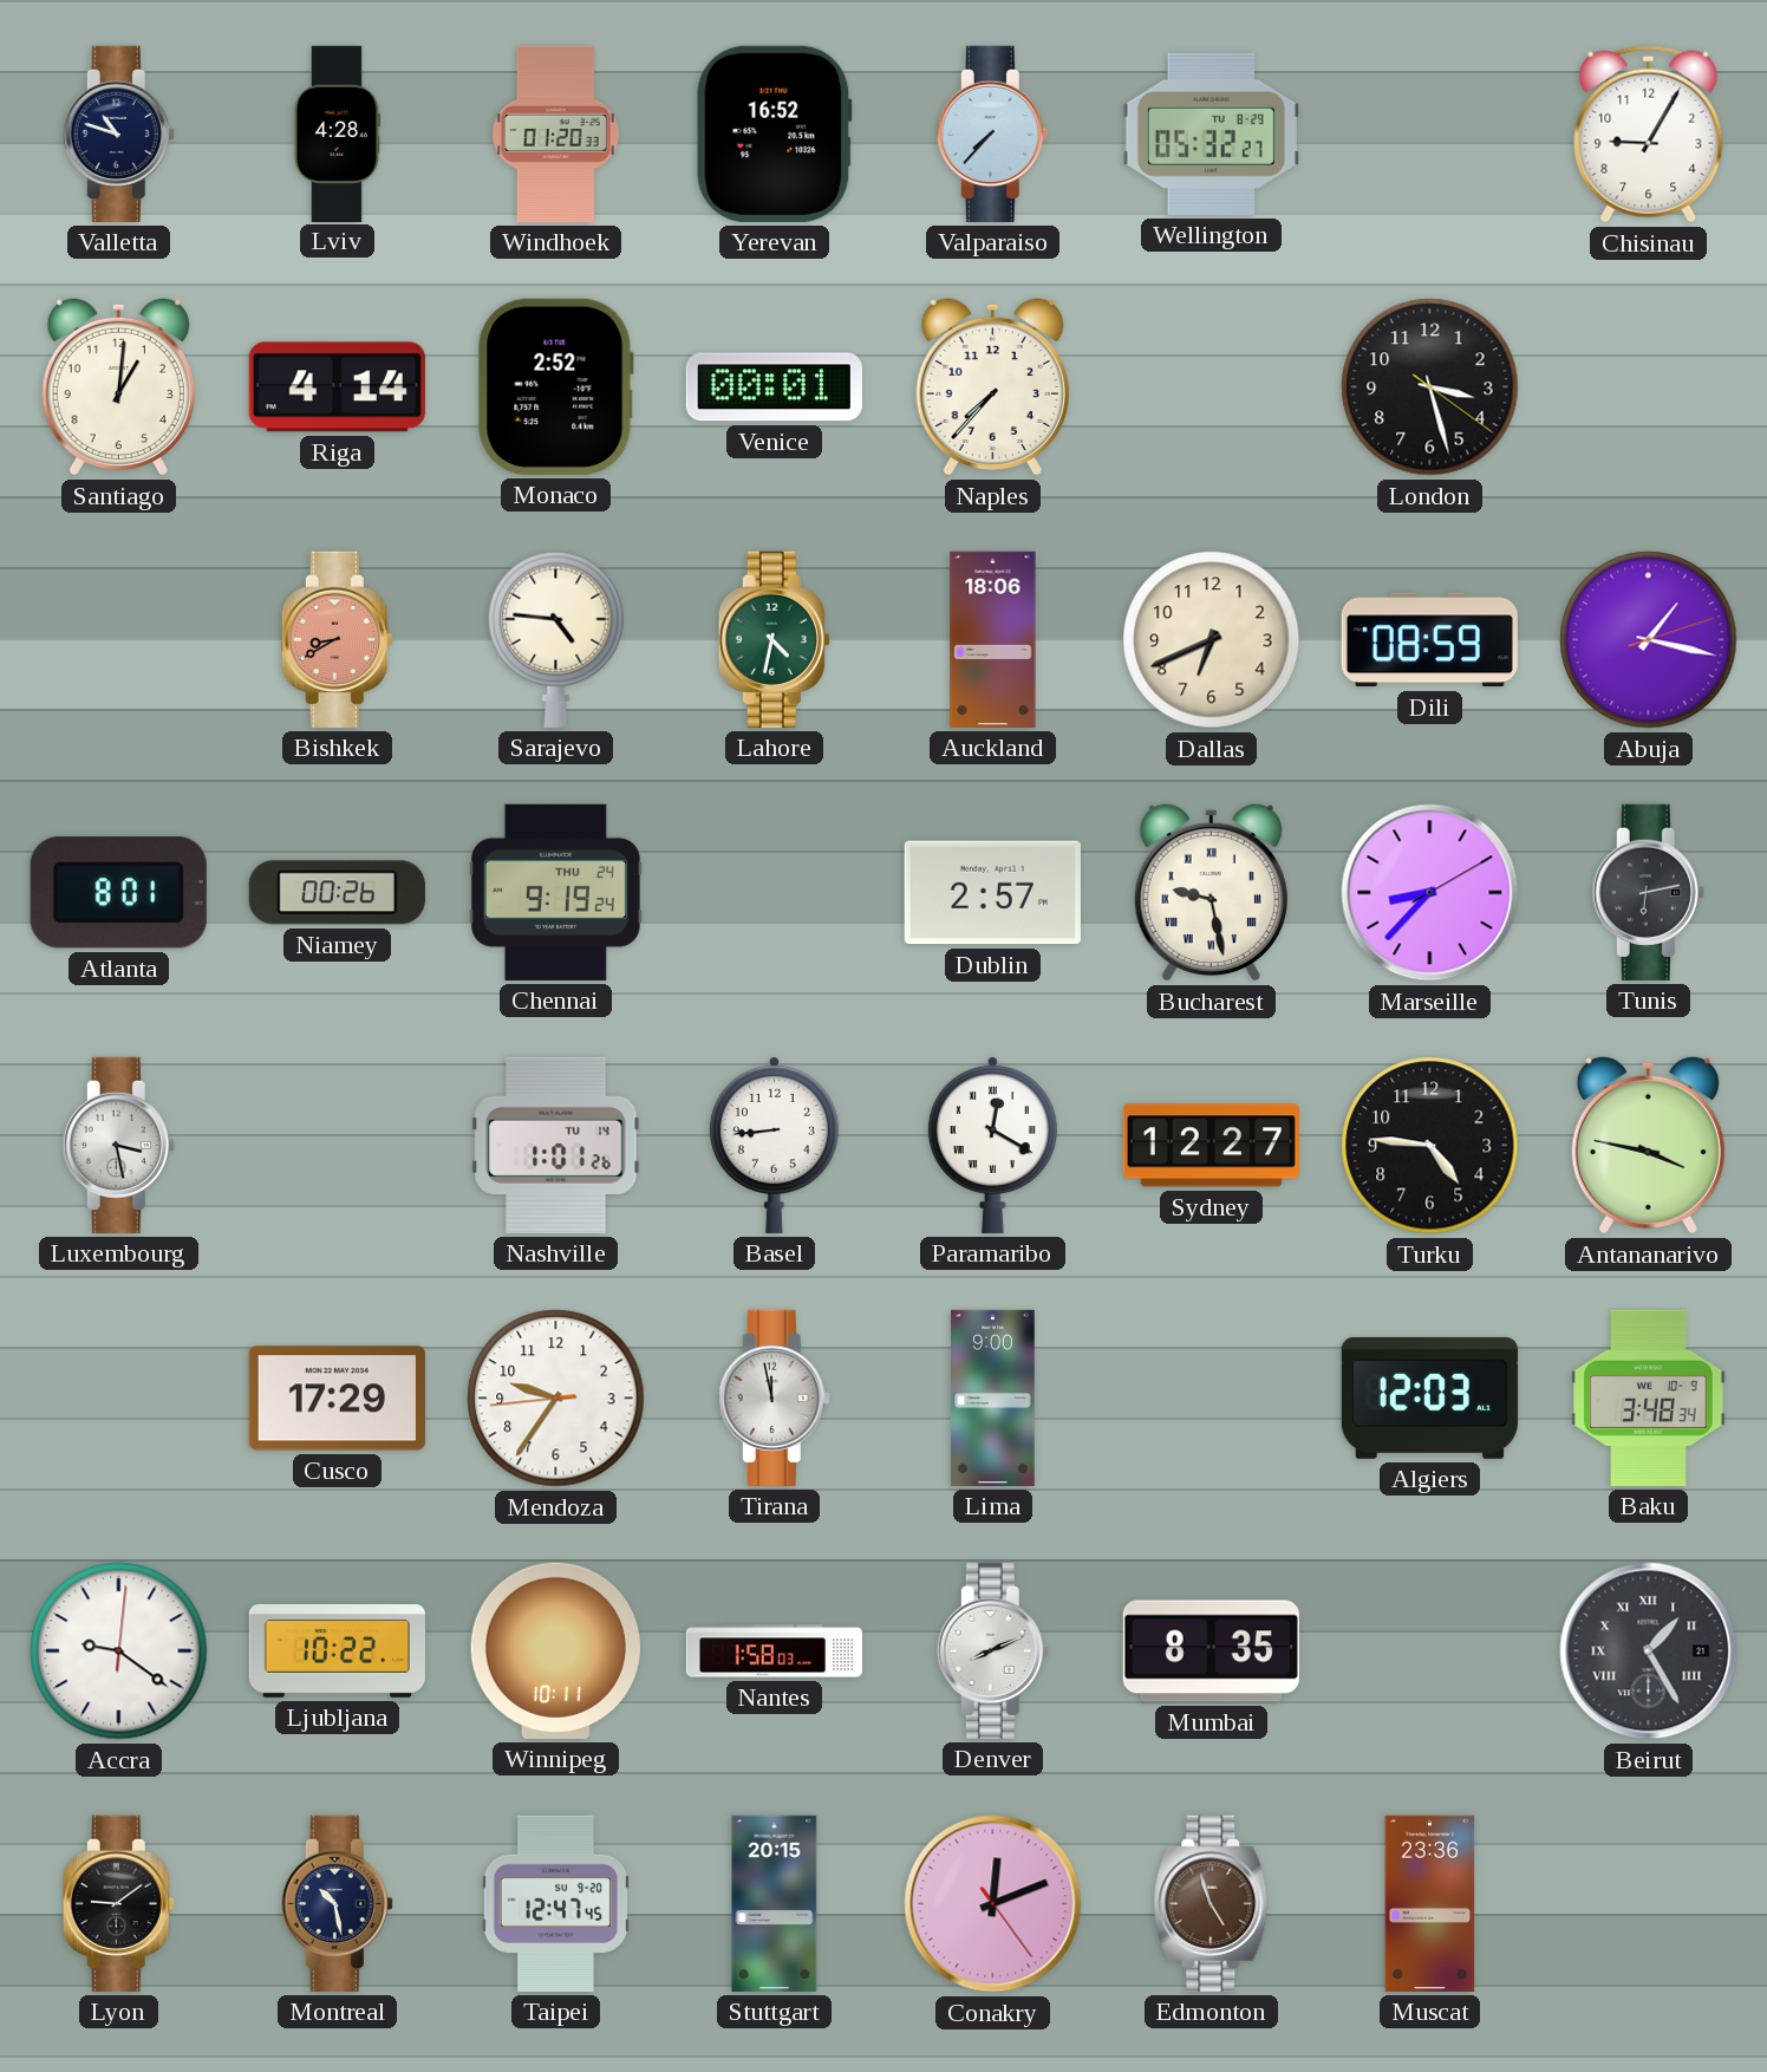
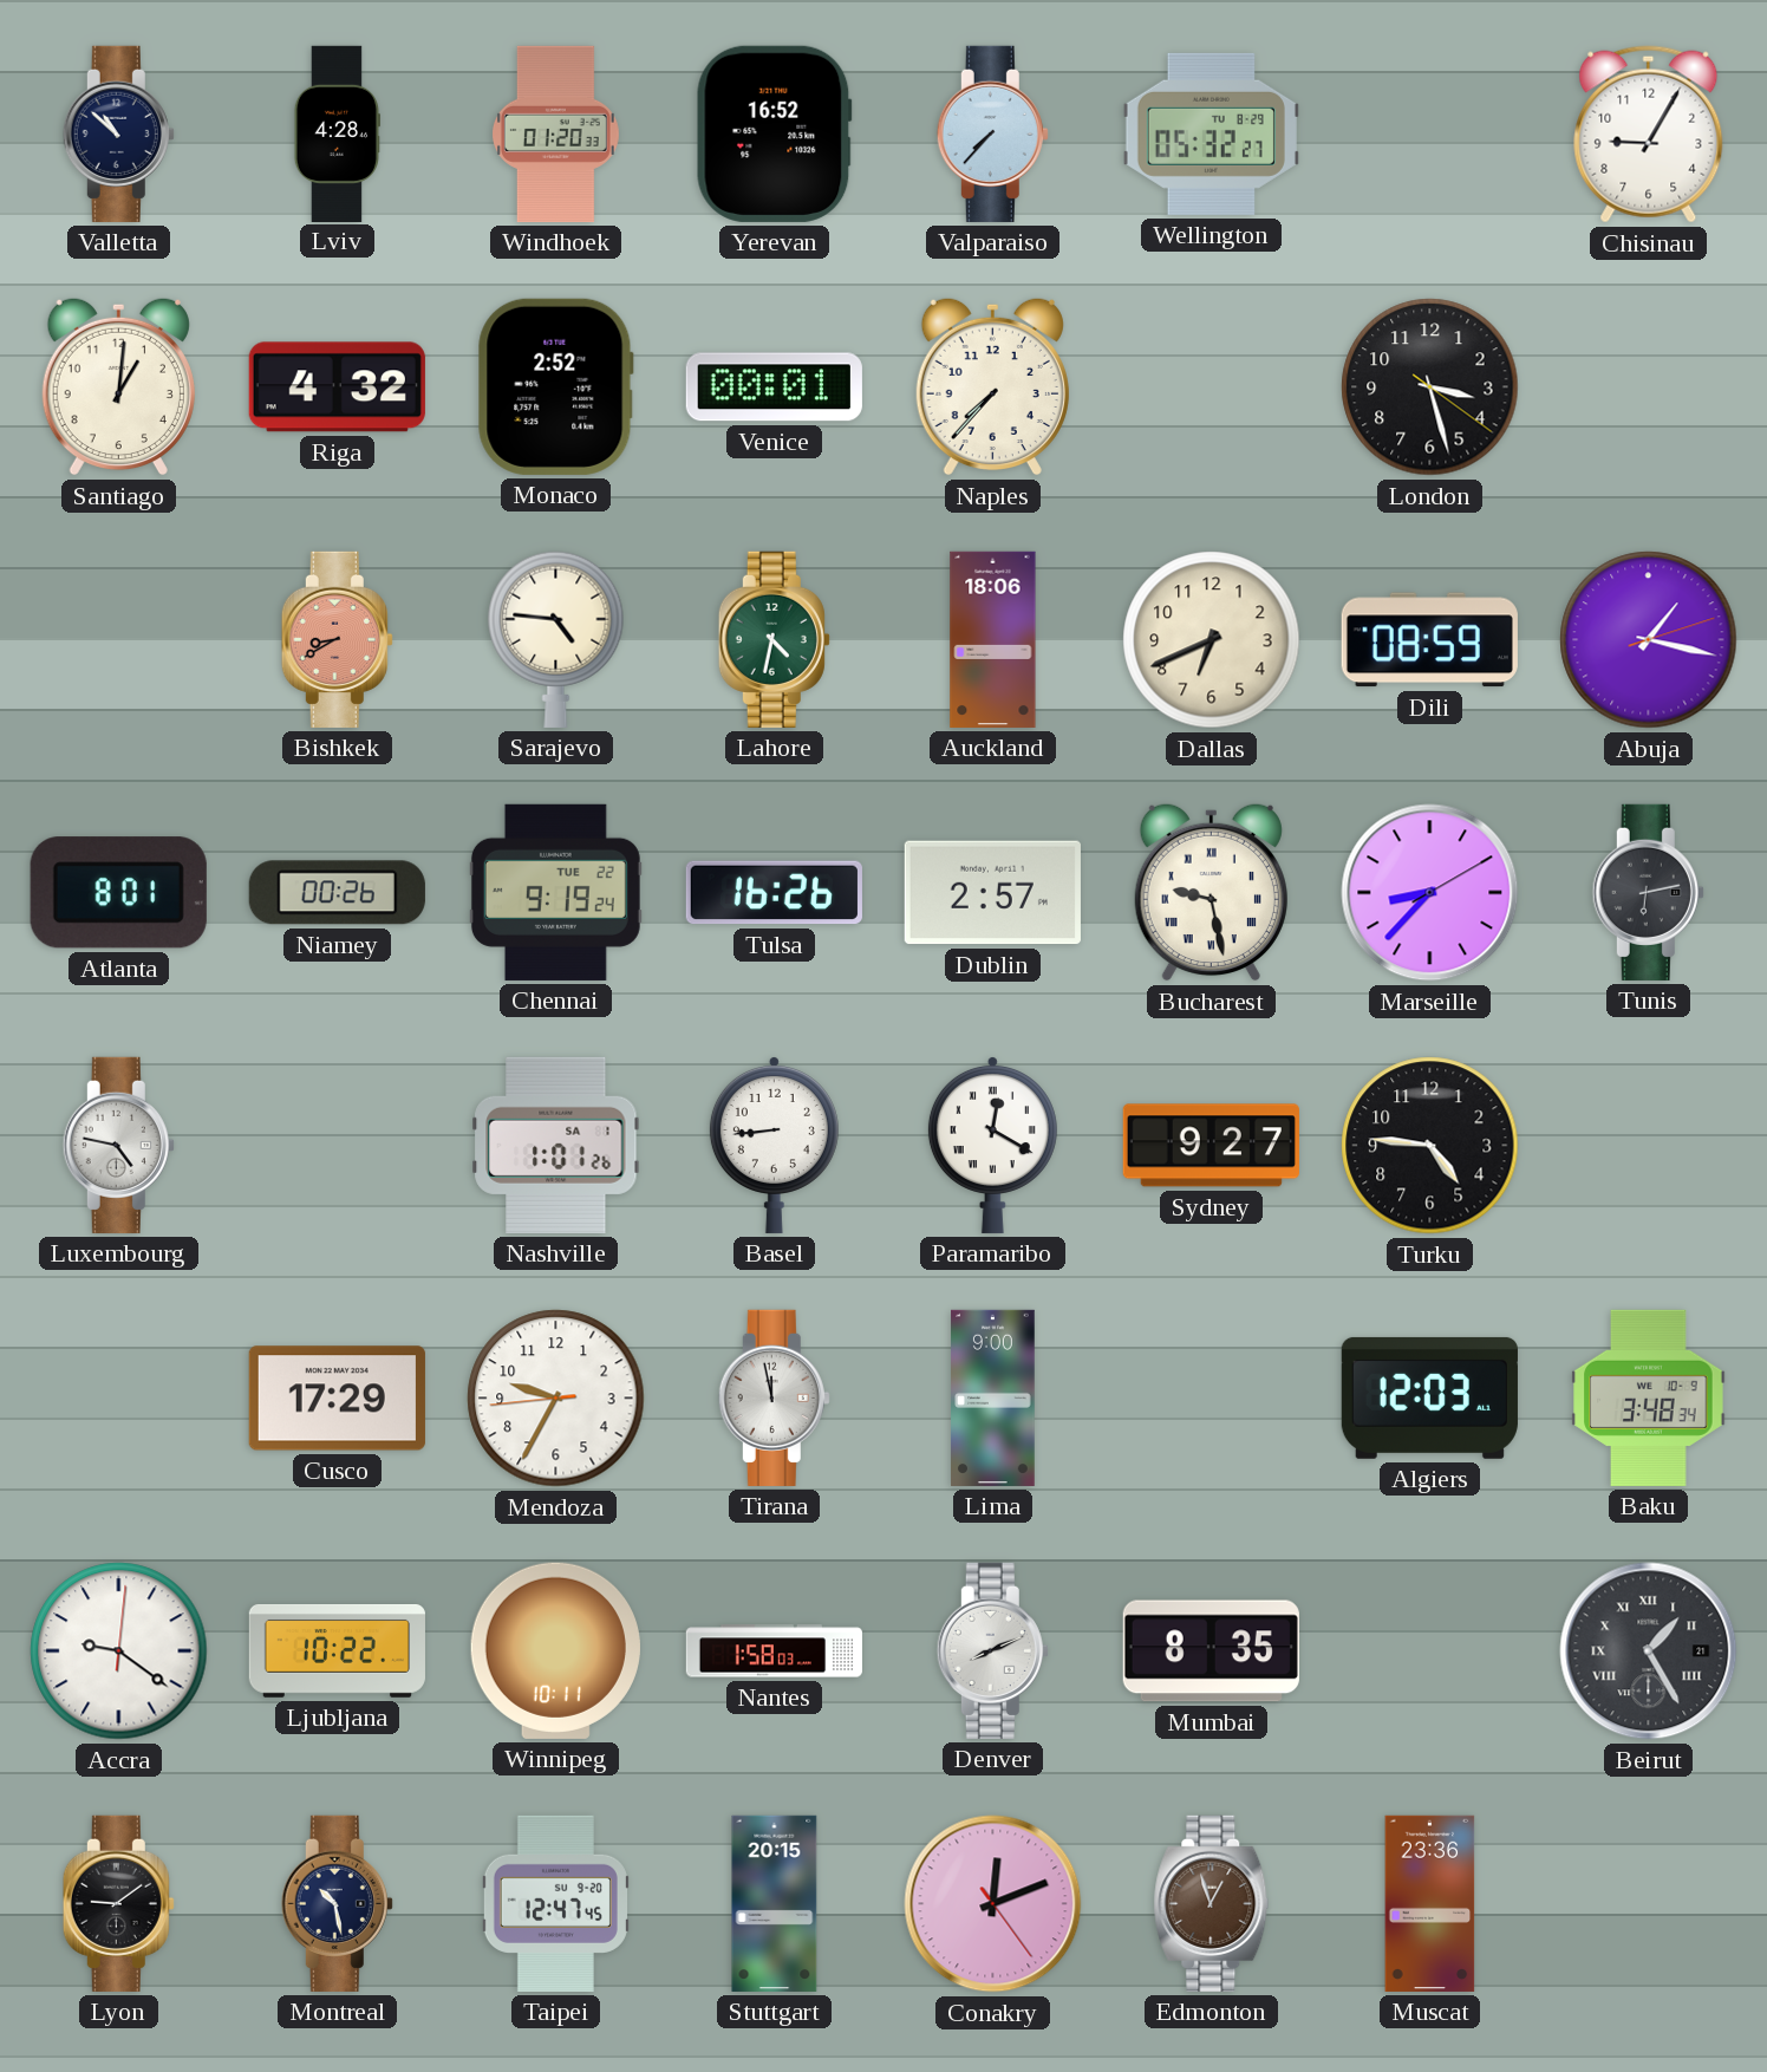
Valletta: 10:48 -> 10:52 (118, 133)
Riga: 4:14 -> 4:32 (337, 387)
Chennai date: THU 24 -> TUE 22 (555, 892)
Tulsa: none -> 16:26 (774, 893)
Luxembourg: 3:28 -> 4:47 (118, 1145)
Nashville date: TU 14 -> SA 1 (556, 1145)
Sydney: 12:27 -> 9:27 (1211, 1146)
Antananarivo: 3:47 -> none (1648, 1145)
Mendoza: 9:35 -> 9:34 (556, 1399)
Edmonton: 4:57 -> 12:57 (1212, 1903)
